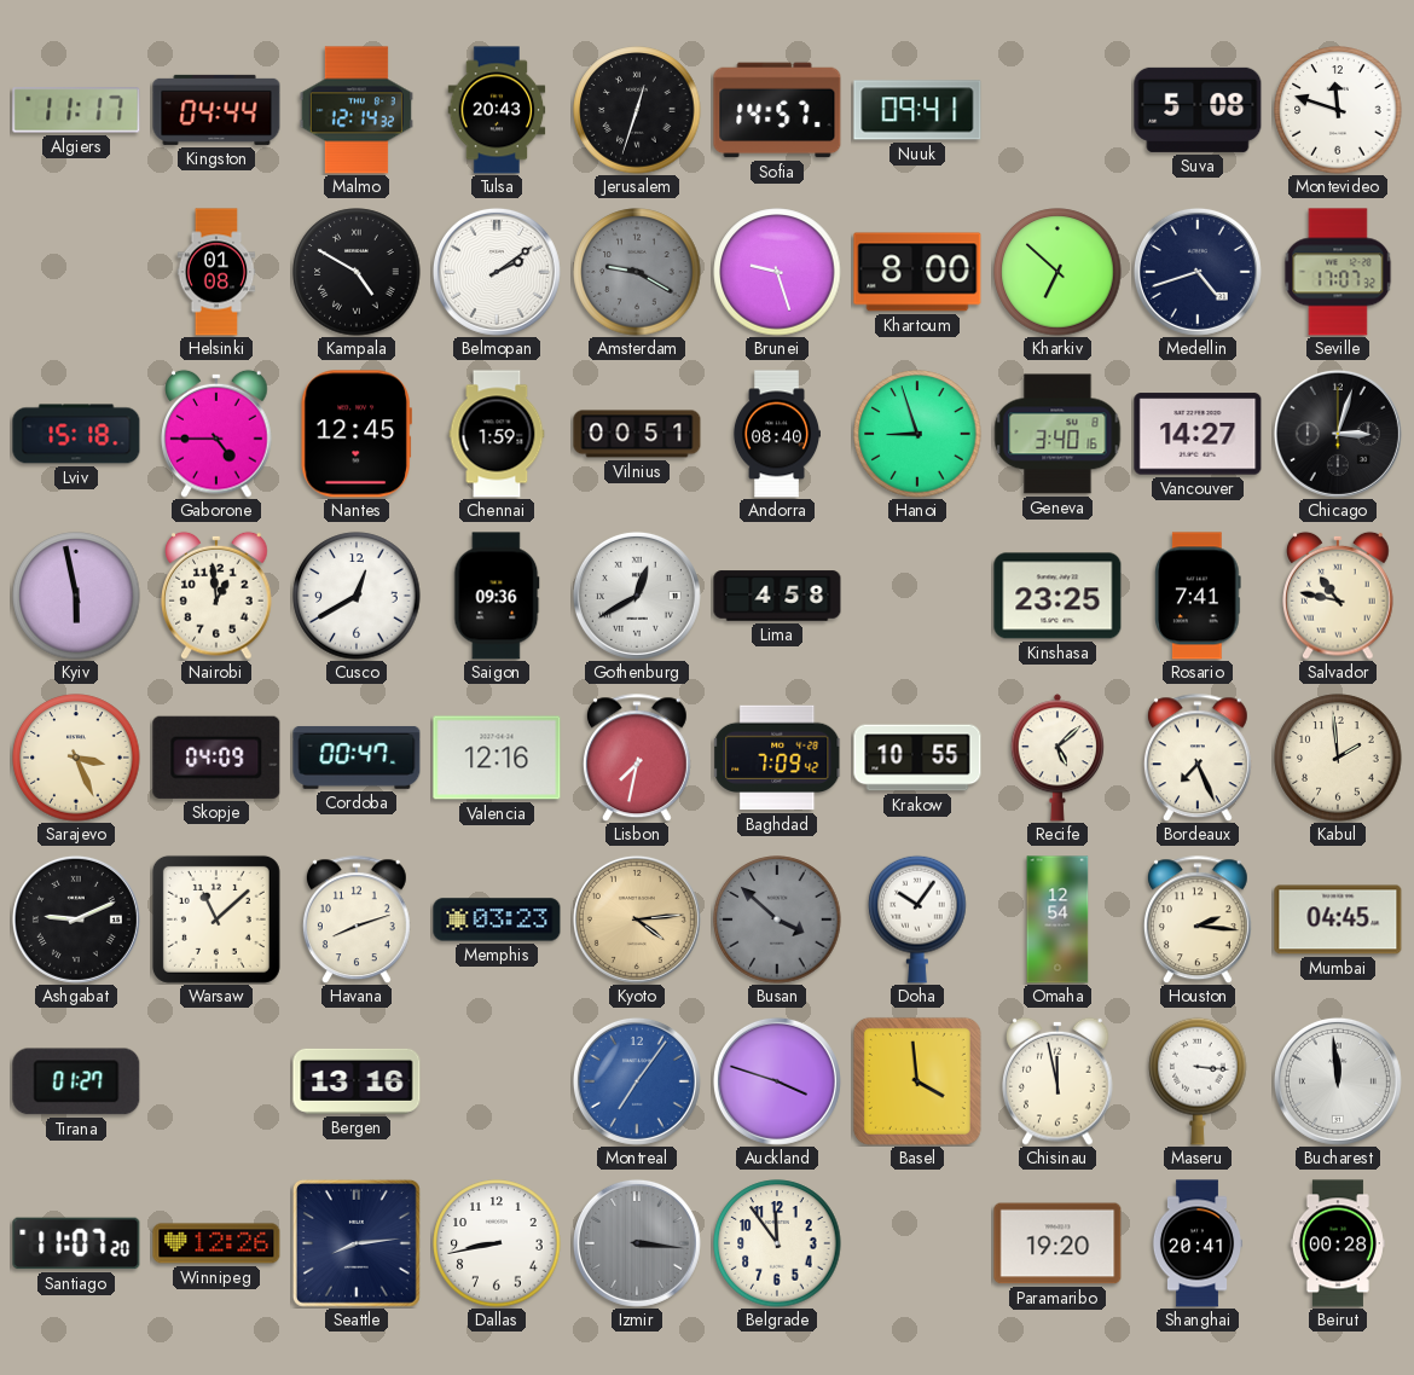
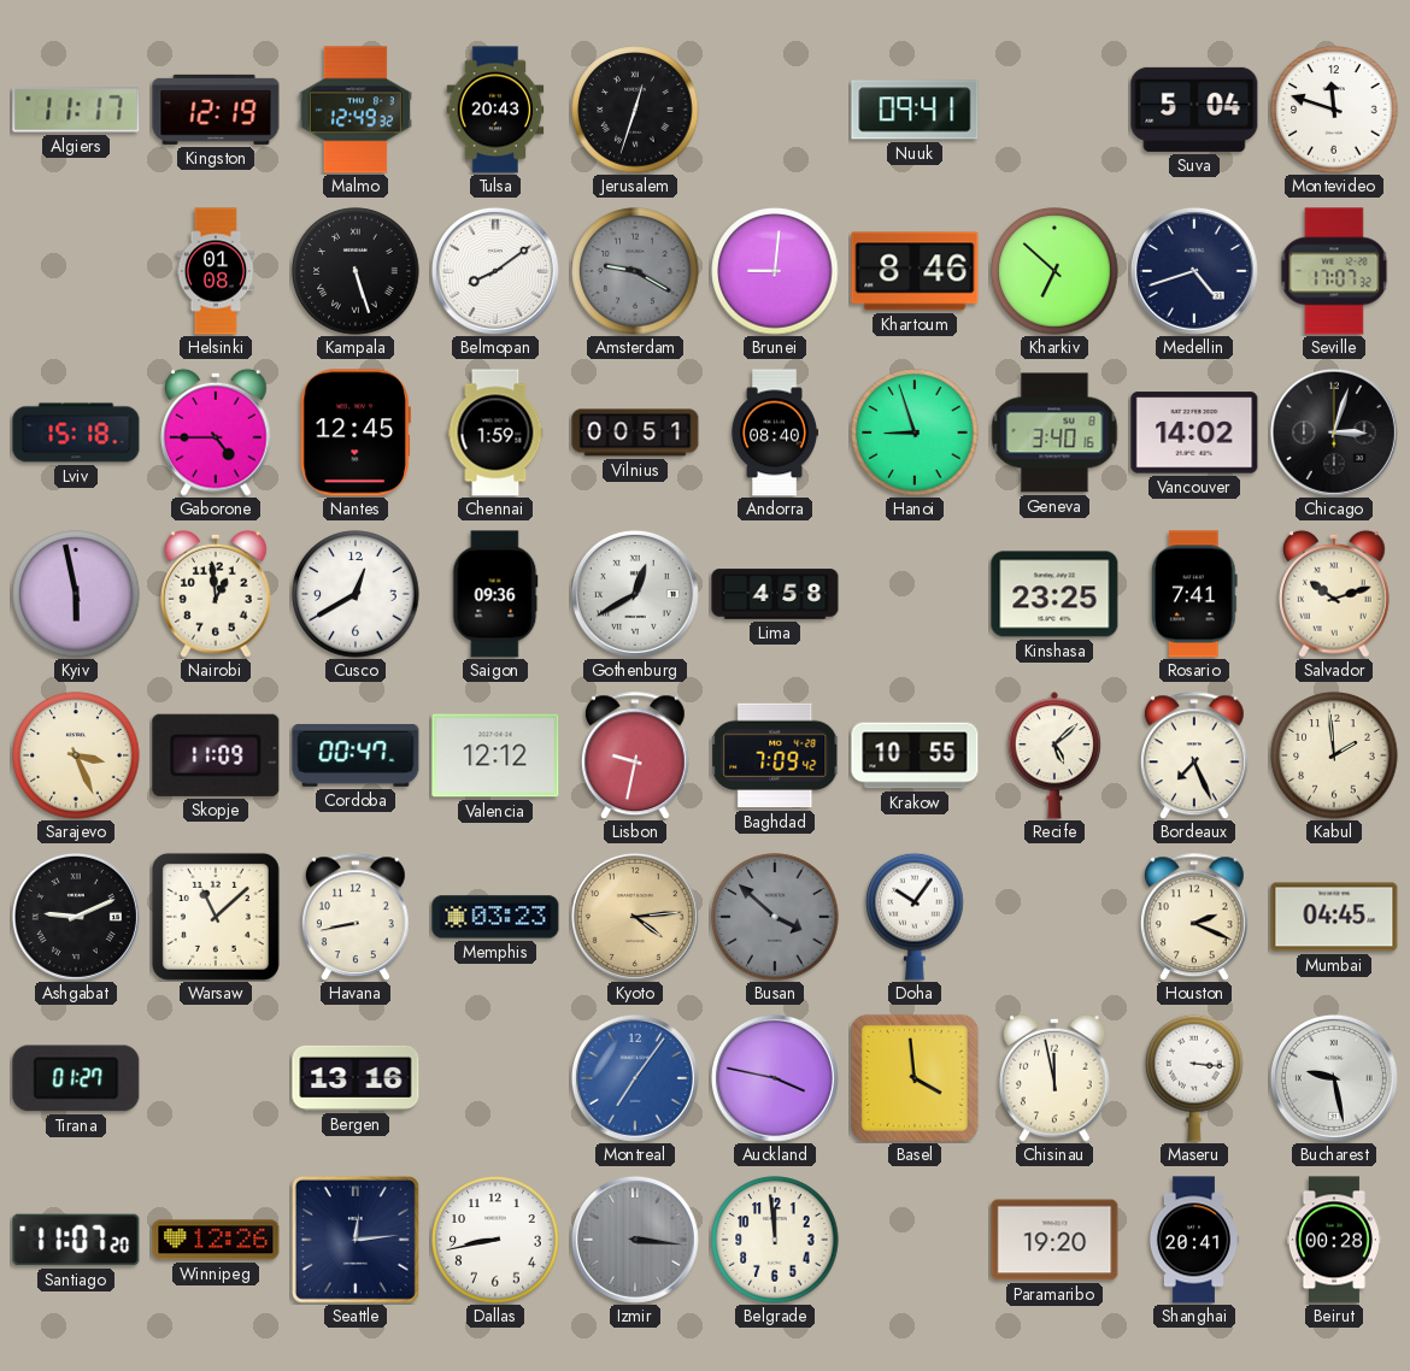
Kingston: 04:44 -> 12:19 (216, 110)
Malmo: 12:14 -> 12:49 (356, 110)
Sofia: 14:57 -> none (777, 110)
Suva: 5:08 -> 5:04 (1194, 110)
Kampala: 4:50 -> 5:27 (356, 271)
Belmopan: 2:09 -> 8:09 (495, 271)
Brunei: 9:27 -> 9:01 (775, 271)
Khartoum: 8:00 -> 8:46 (915, 271)
Vancouver: 14:27 -> 14:02 (1194, 433)
Salvador: 10:47 -> 10:12 (1334, 594)
Skopje: 04:09 -> 11:09 (216, 755)
Valencia: 12:16 -> 12:12 (495, 755)
Lisbon: 7:32 -> 9:32 (635, 755)
Havana: 8:12 -> 8:43 (356, 917)
Omaha: 12:54 -> none (1057, 919)
Houston: 2:16 -> 2:19 (1194, 917)
Auckland: 3:48 -> 3:47 (775, 1078)
Bucharest: 11:59 -> 9:28 (1334, 1078)
Seattle: 8:14 -> 12:14 (356, 1240)
Belgrade: 11:54 -> 11:59 (775, 1240)
